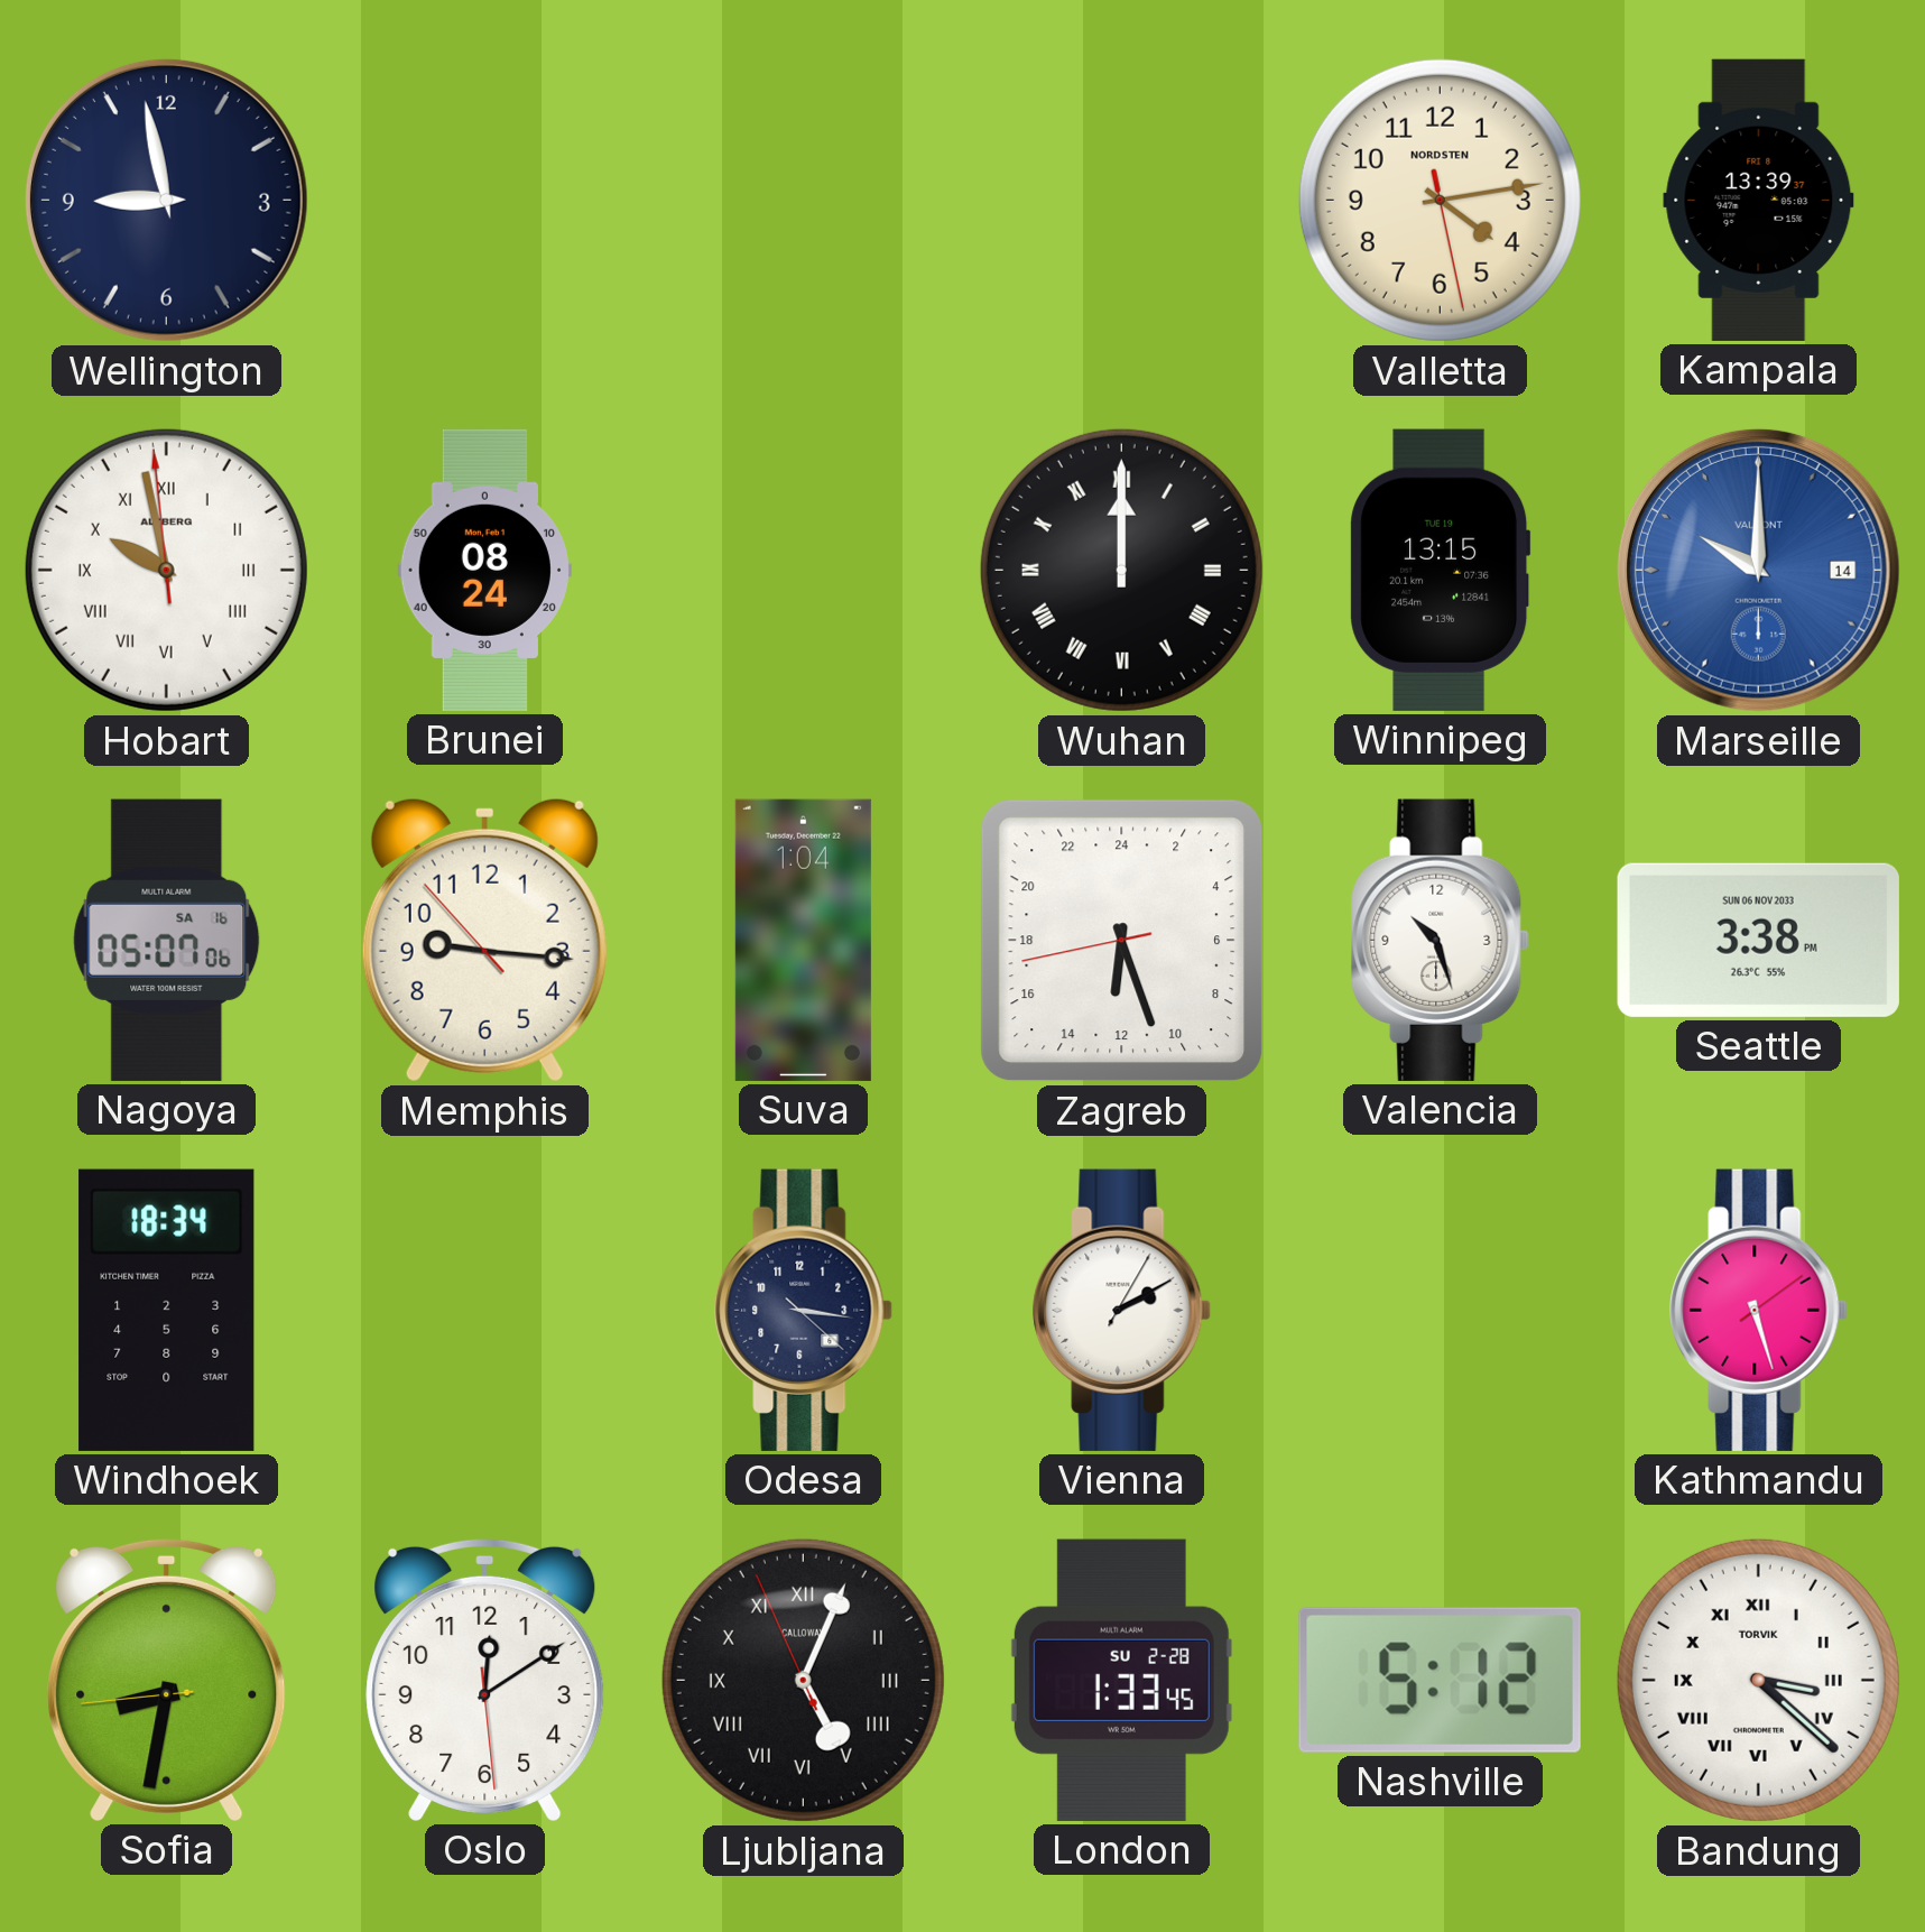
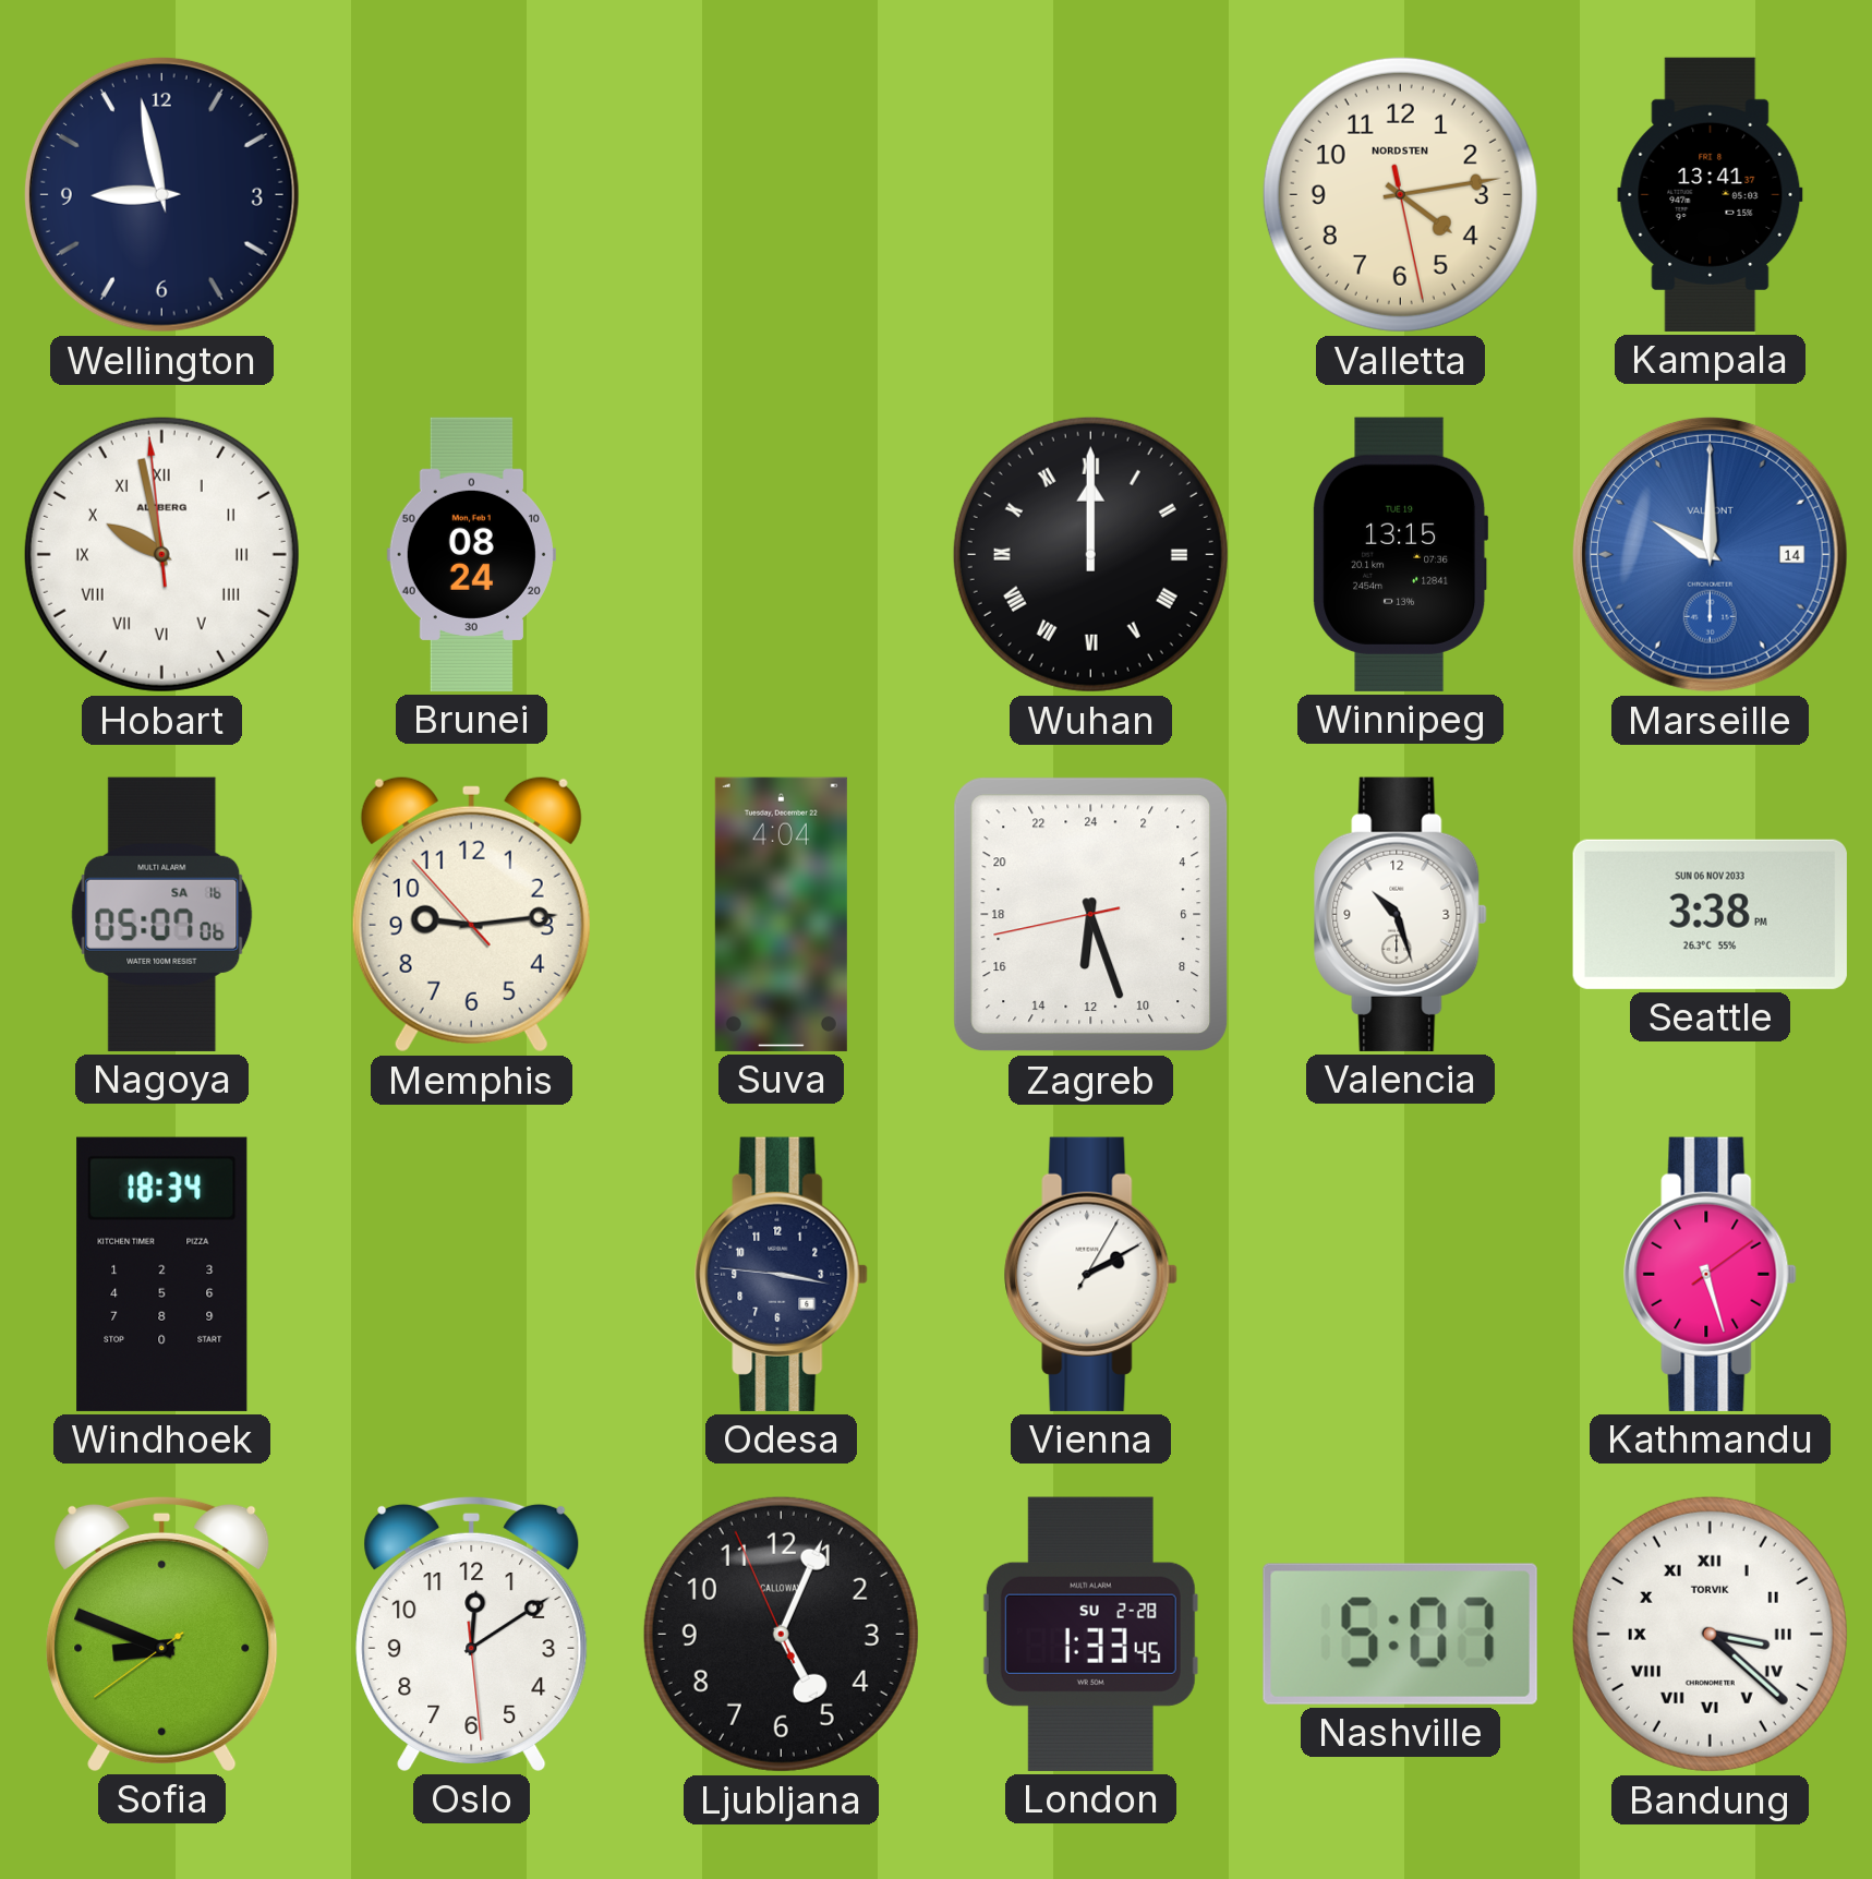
Kampala: 13:39 -> 13:41 (1711, 194)
Memphis: 9:15 -> 9:13 (471, 914)
Suva: 1:04 -> 4:04 (781, 914)
Odesa: 3:16:22 -> 3:16:46 (782, 1274)
Sofia: 8:31 -> 8:48 (162, 1634)
Ljubljana numerals: Roman -> Arabic (781, 1634)
Nashville: 5:12 -> 5:07 (1400, 1634)
